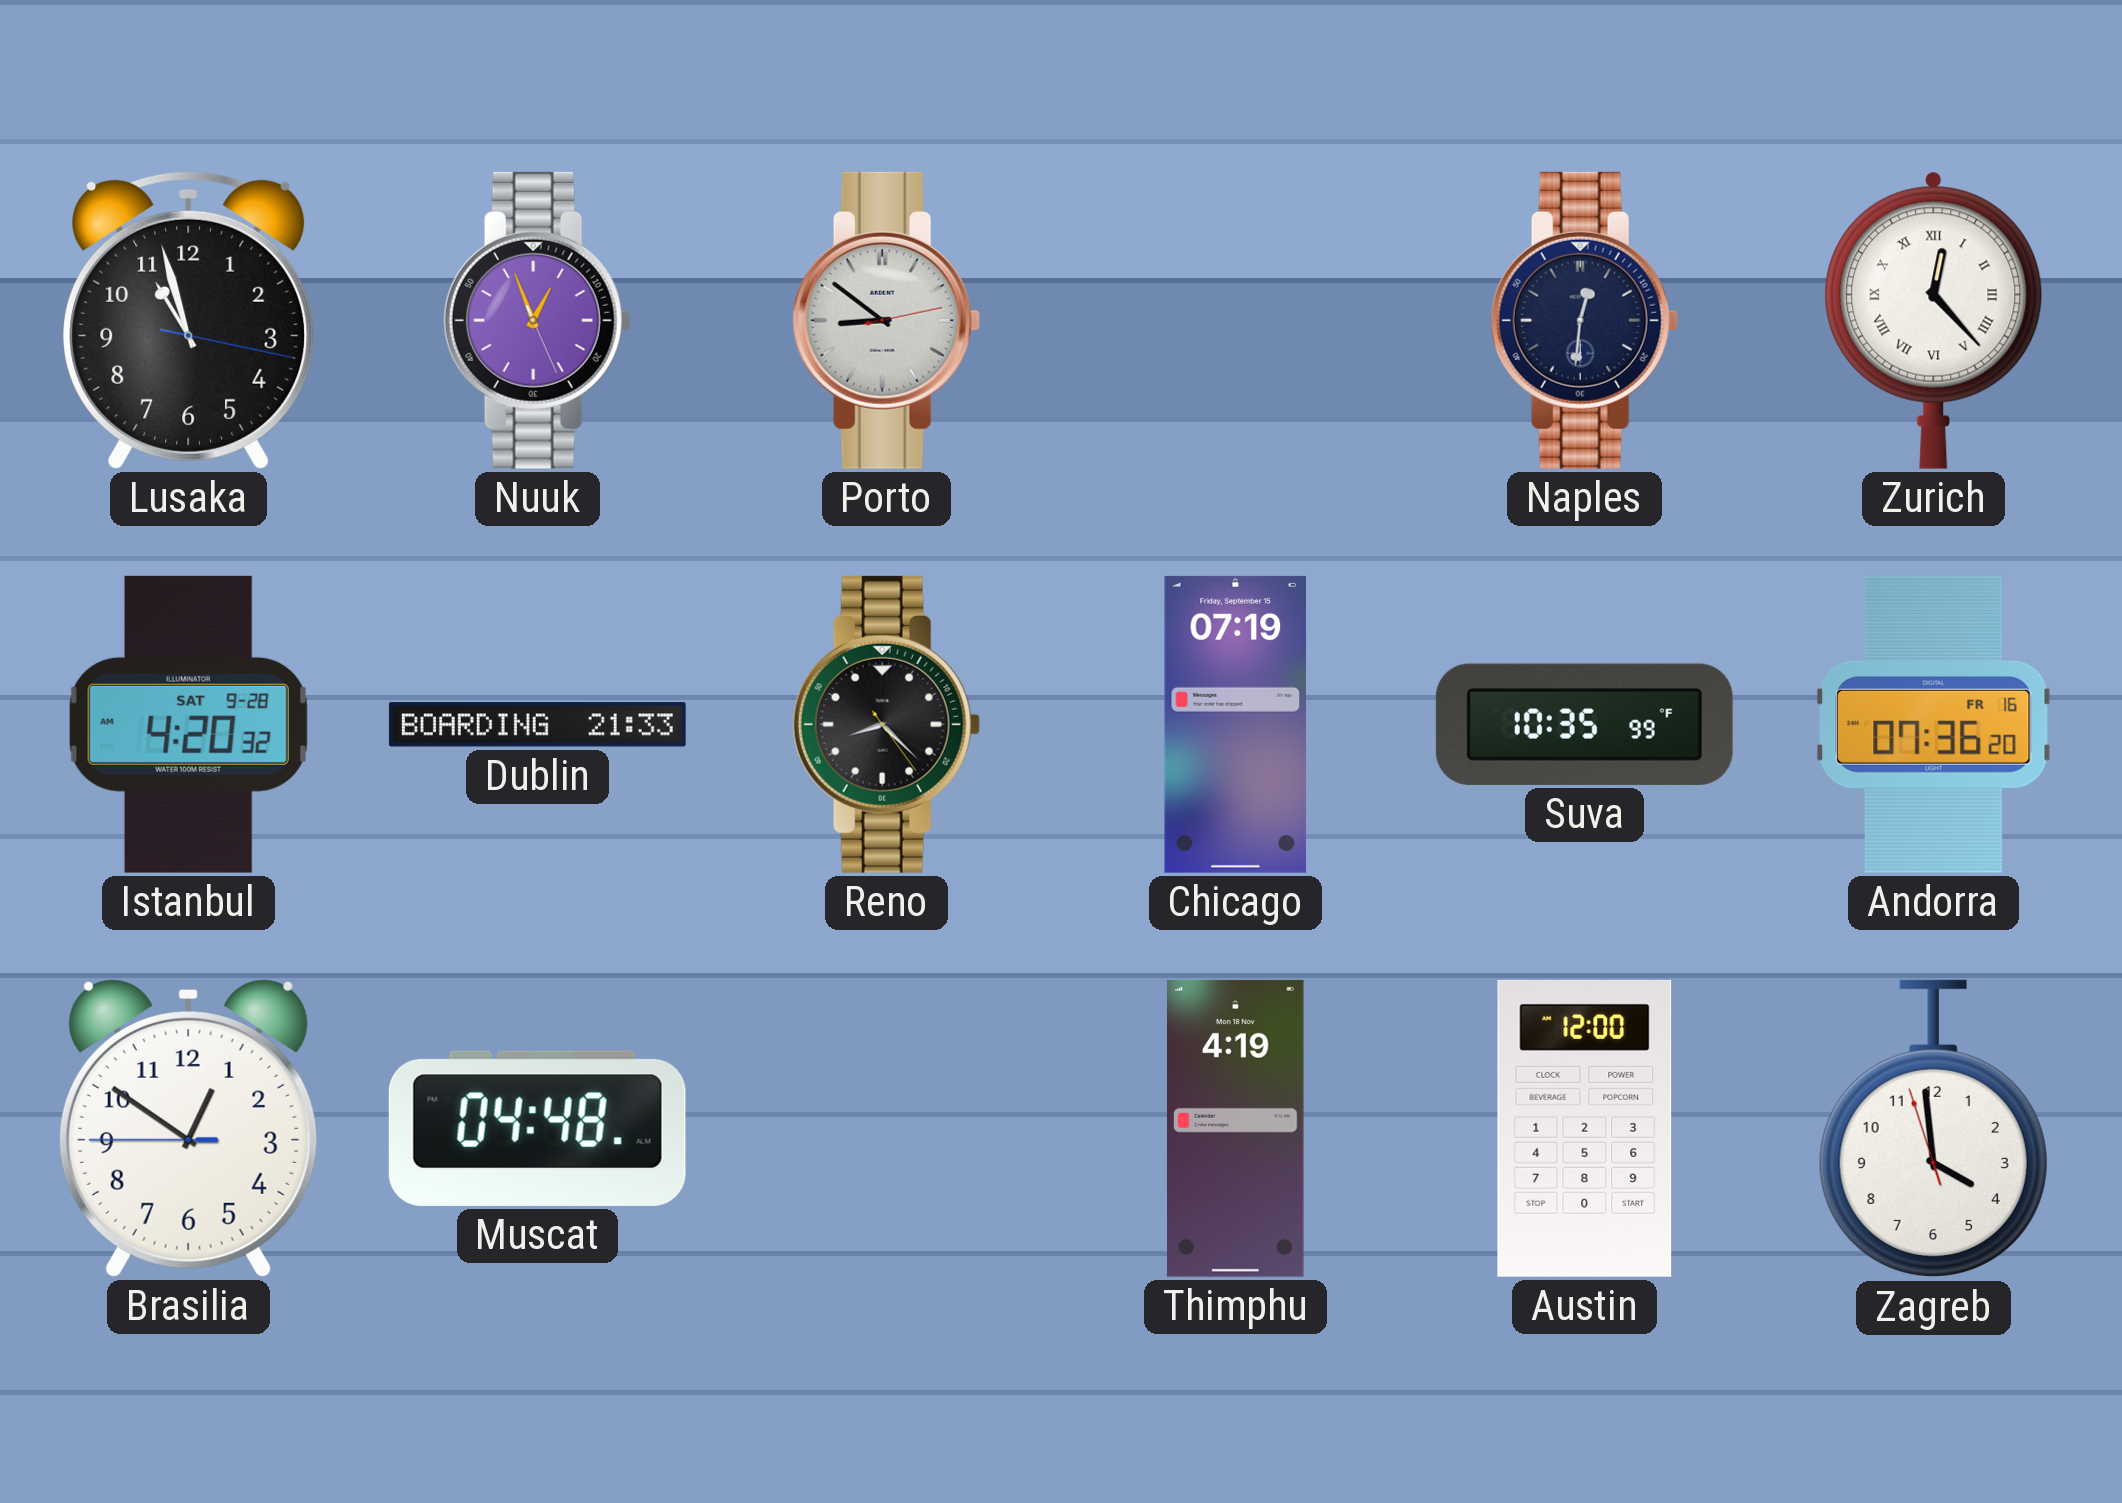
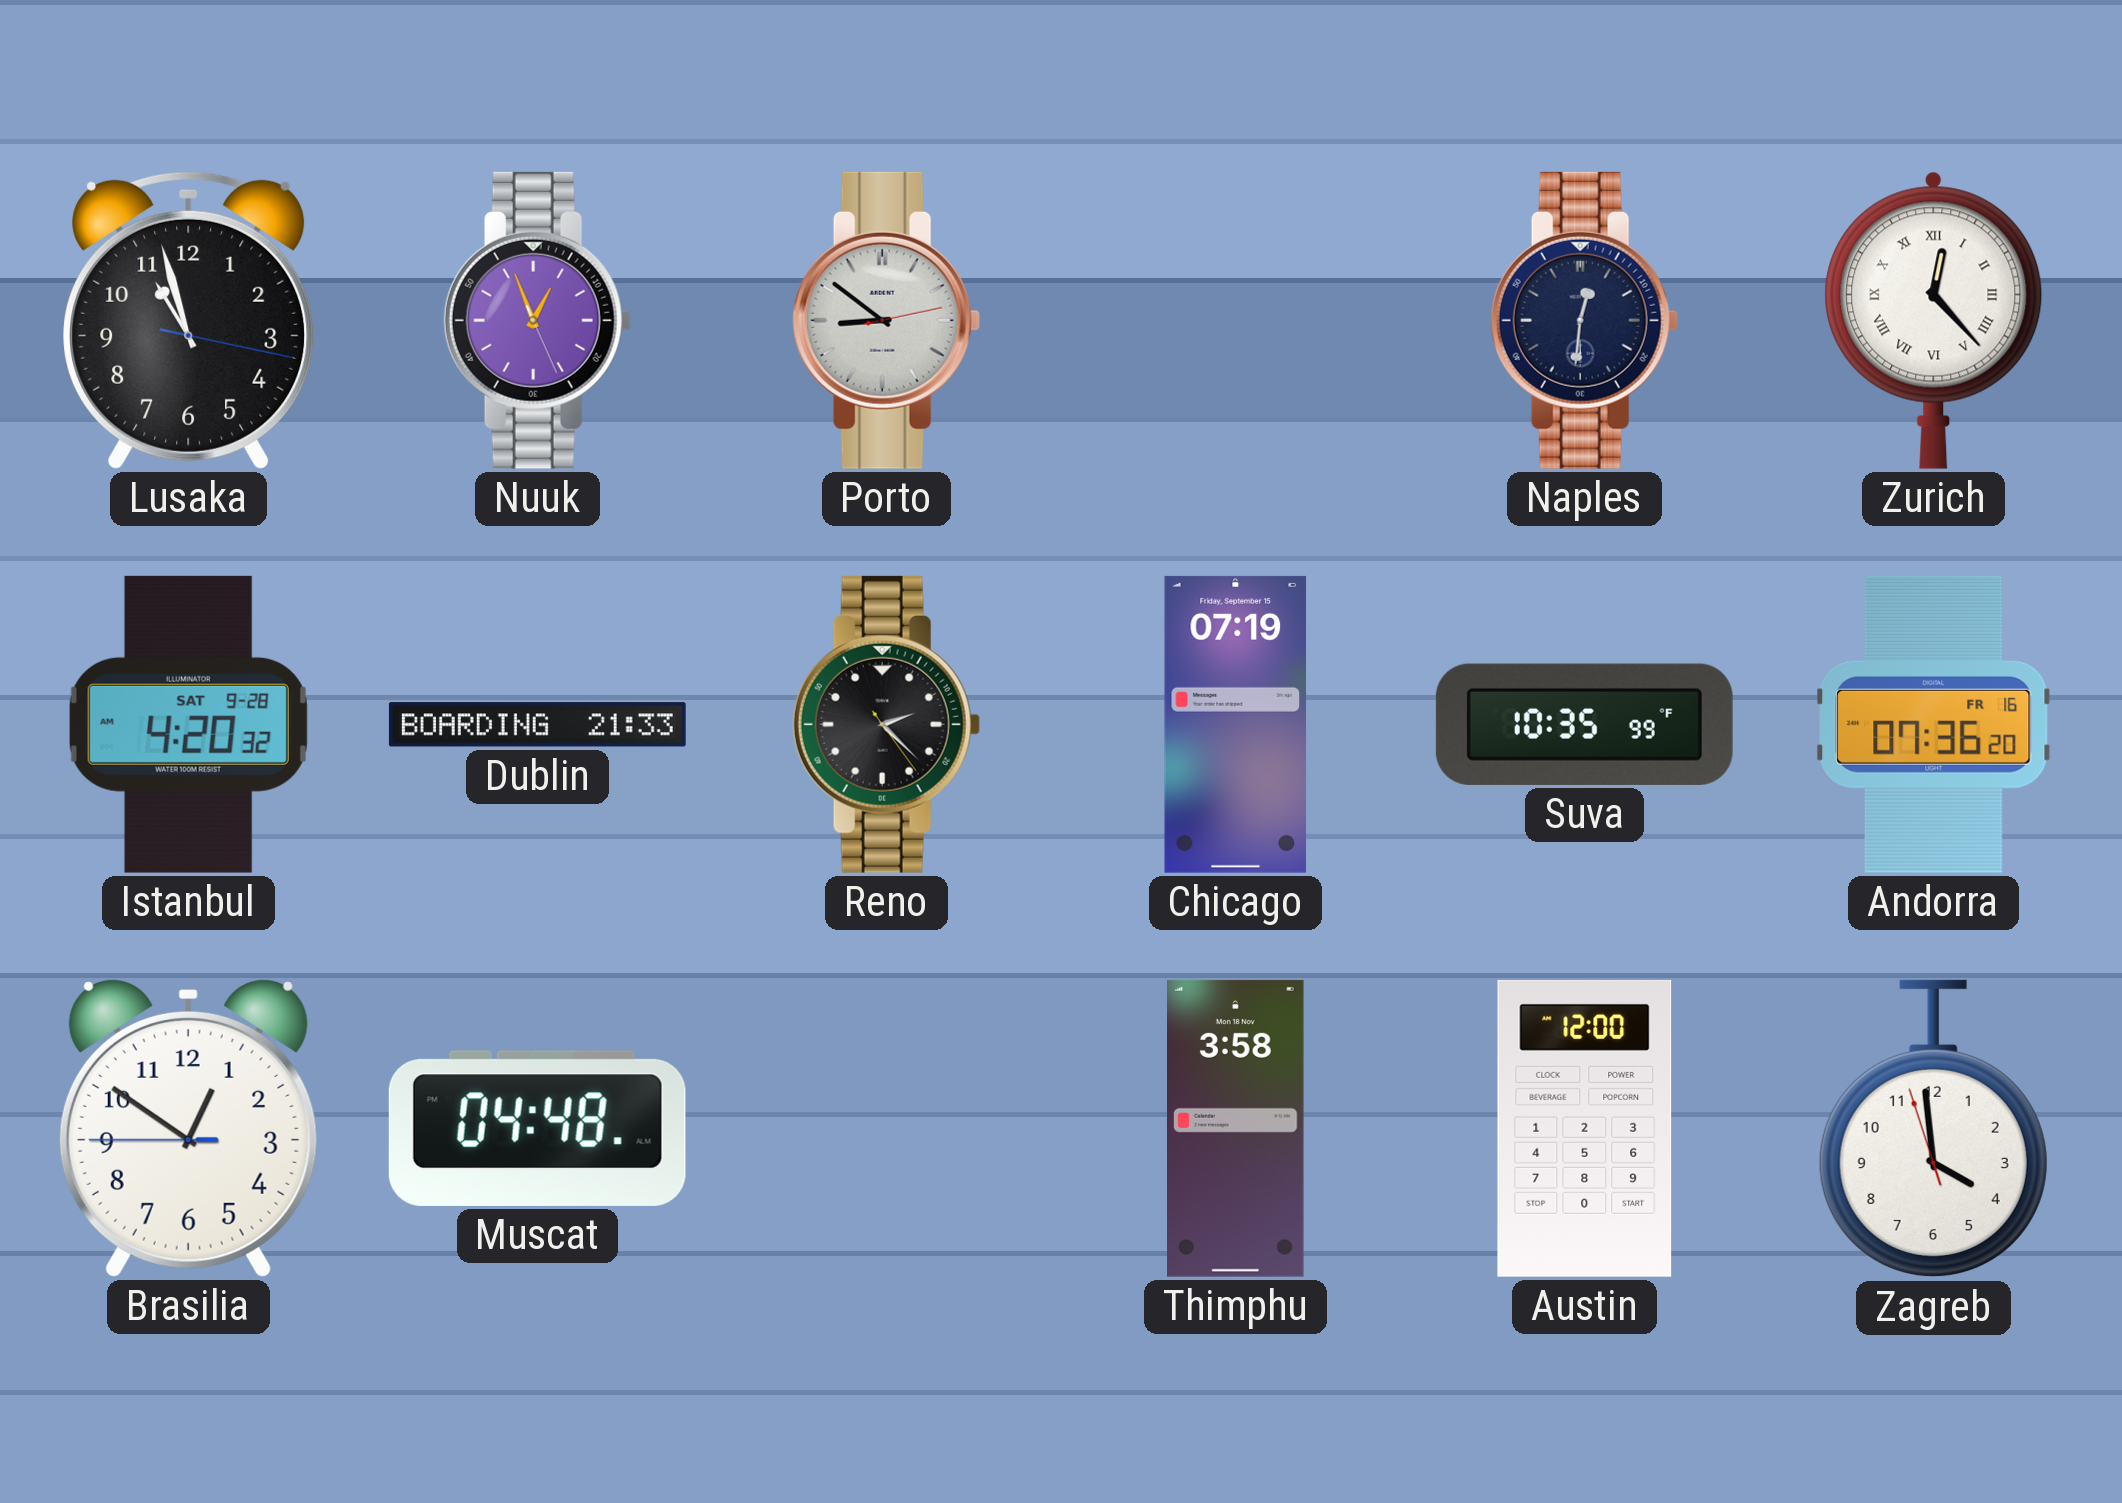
Reno: 8:22 -> 2:22 (886, 724)
Thimphu: 4:19 -> 3:58 (1236, 1128)
